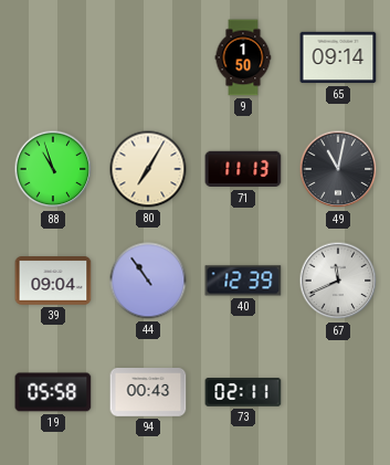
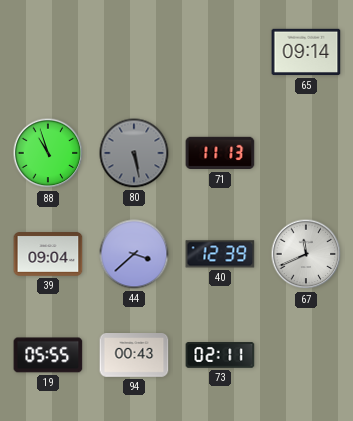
9: 1:50 -> none (243, 57)
80: 7:05 -> 5:28 (134, 153)
80 dial: cream -> grey (134, 153)
49: 11:02 -> none (338, 169)
44: 10:54 -> 3:38 (134, 254)
19: 05:58 -> 05:55 (48, 355)
